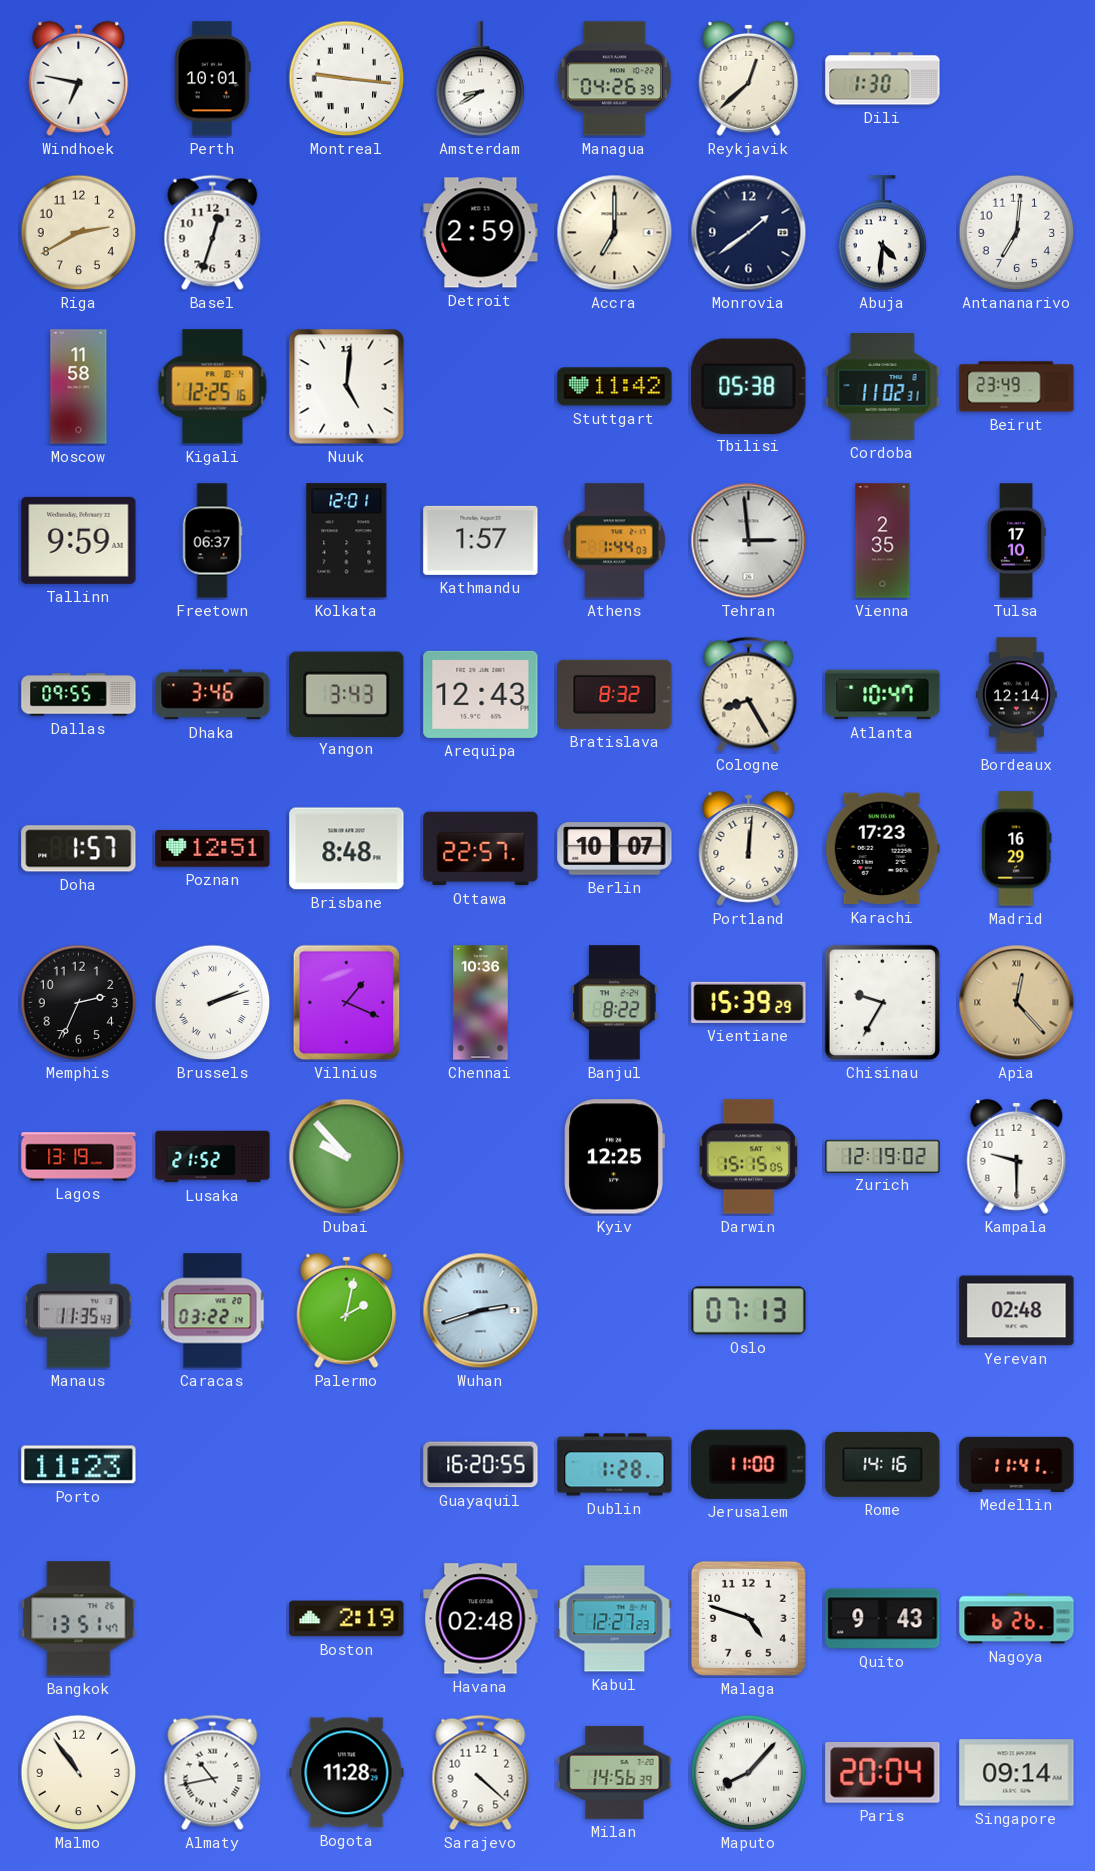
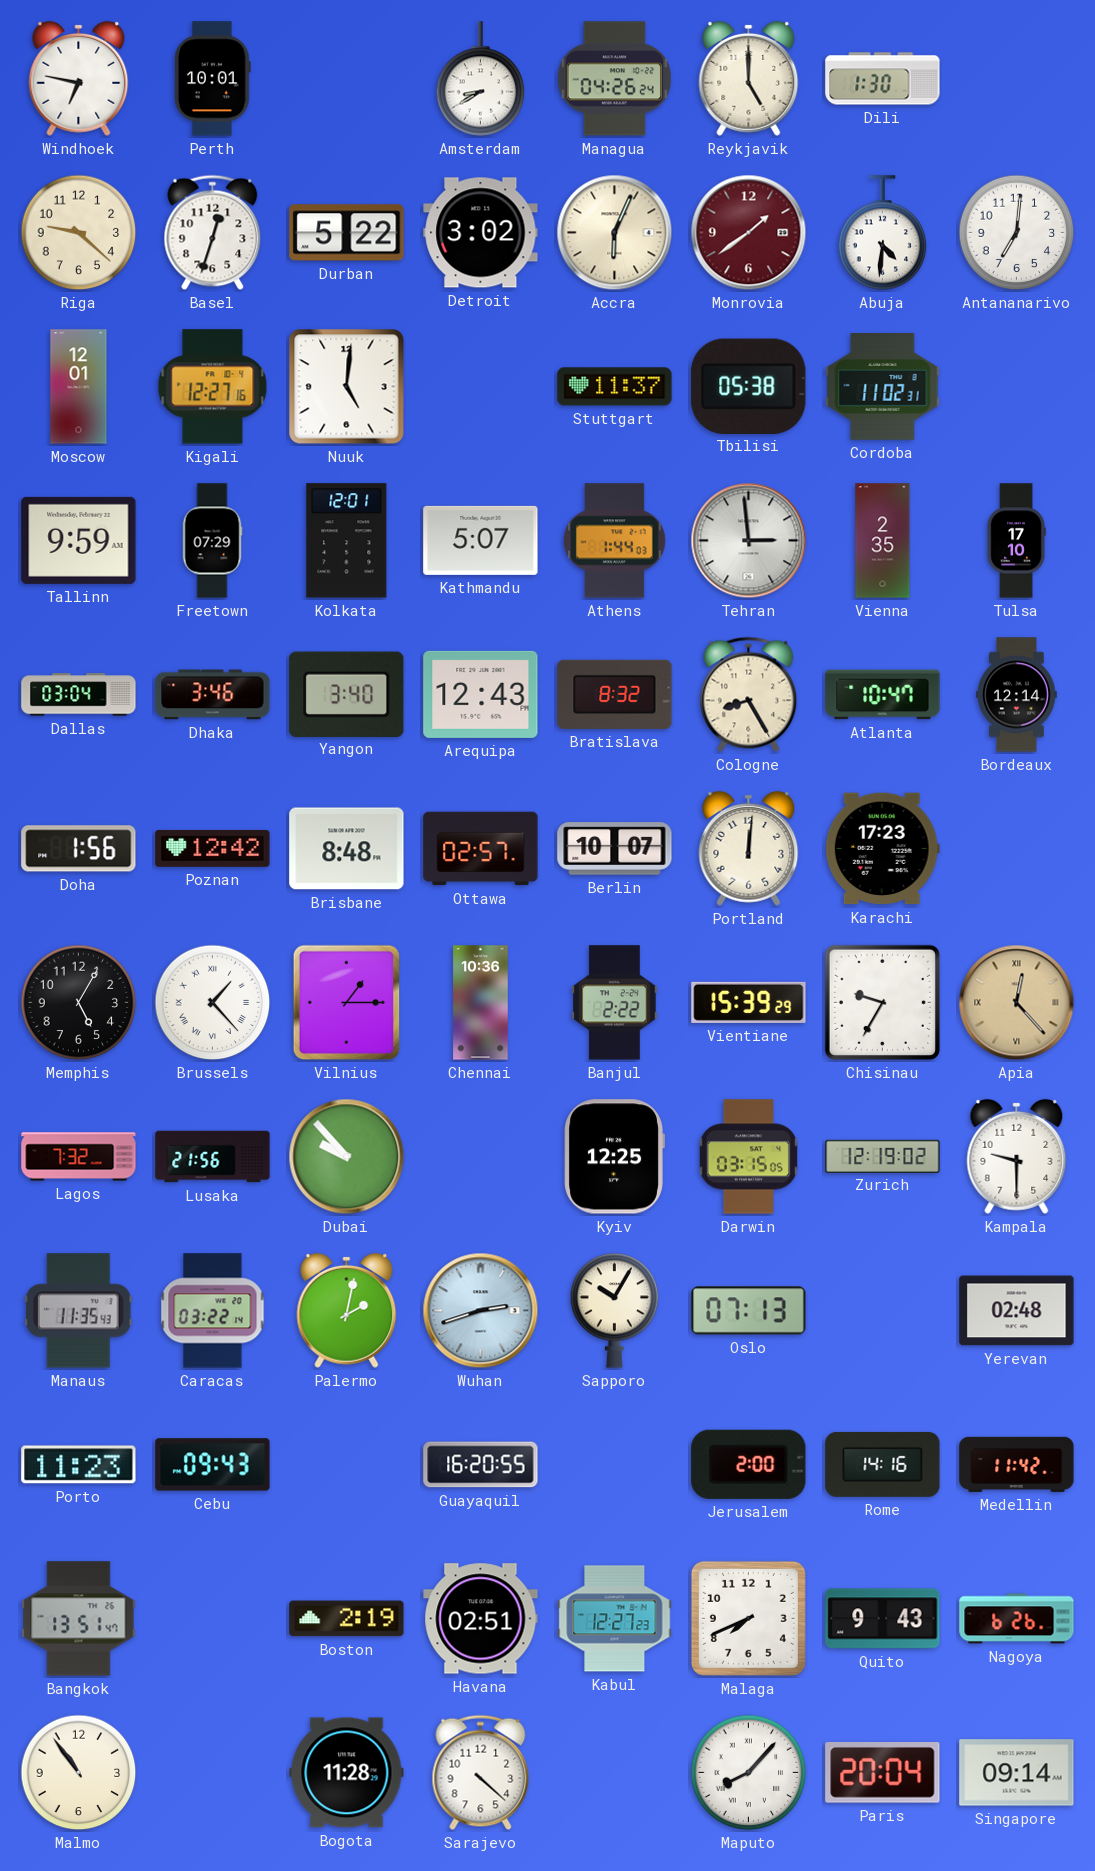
Montreal: 9:16 -> none (347, 79)
Managua: 04:26:39 -> 04:26:24 (614, 79)
Reykjavik: 12:38 -> 5:00 (749, 78)
Riga: 2:40 -> 9:22 (79, 233)
Durban: none -> 5:22 (347, 233)
Detroit: 2:59 -> 3:02 (481, 233)
Accra: 7:00 -> 6:04 (615, 233)
Monrovia dial: navy -> burgundy (749, 233)
Moscow: 11:58 -> 12:01 (79, 387)
Kigali: 12:25 -> 12:27 (213, 387)
Stuttgart: 11:42 -> 11:37 (615, 387)
Beirut: 23:49 -> none (1017, 387)
Freetown: 06:37 -> 07:29 (212, 541)
Kathmandu: 1:57 -> 5:07 (481, 540)
Dallas: 09:55 -> 03:04 (79, 695)
Yangon: 3:43 -> 3:40 (347, 694)
Doha: 1:57 -> 1:56 (79, 849)
Poznan: 12:51 -> 12:42 (213, 848)
Ottawa: 22:57 -> 02:57 (481, 849)
Madrid: 16:29 -> none (1017, 849)
Memphis: 2:34 -> 5:05 (79, 1003)
Brussels: 2:12 -> 1:23 (213, 1003)
Vilnius: 1:19 -> 1:15 (347, 1003)
Banjul: 8:22 -> 2:22 (615, 1003)
Lagos: 13:19 -> 7:32 (79, 1157)
Lusaka: 21:52 -> 21:56 (213, 1157)
Darwin: 15:15 -> 03:15 (748, 1157)
Sapporo: none -> 10:05 (615, 1311)
Cebu: none -> 09:43 (213, 1465)
Dublin: 1:28 -> none (615, 1465)
Jerusalem: 11:00 -> 2:00 (749, 1464)
Medellin: 11:41 -> 11:42 (1017, 1464)
Havana: 02:48 -> 02:51 (481, 1619)
Malaga: 4:48 -> 7:41 (748, 1618)
Almaty: 10:43 -> none (213, 1773)
Milan: 14:56 -> none (615, 1772)
